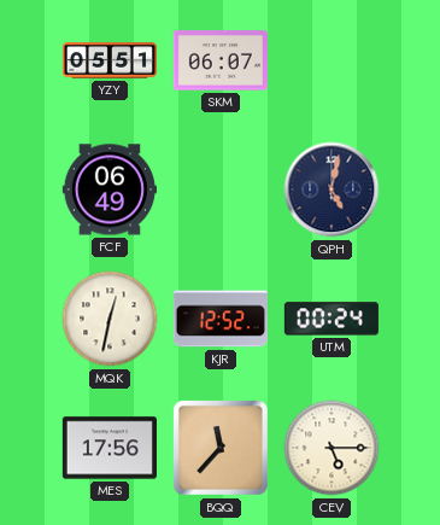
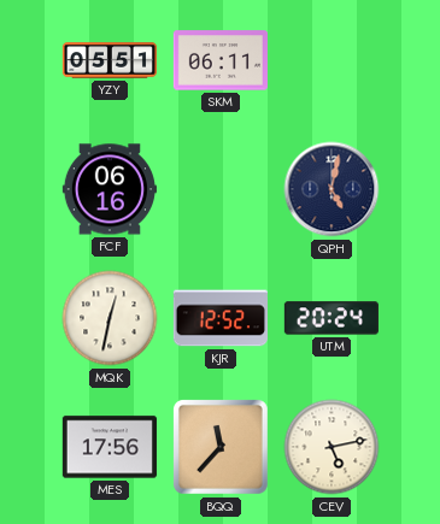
SKM: 06:07 -> 06:11 (221, 60)
FCF: 06:49 -> 06:16 (110, 189)
UTM: 00:24 -> 20:24 (332, 318)
CEV: 5:15 -> 5:13 (332, 447)
